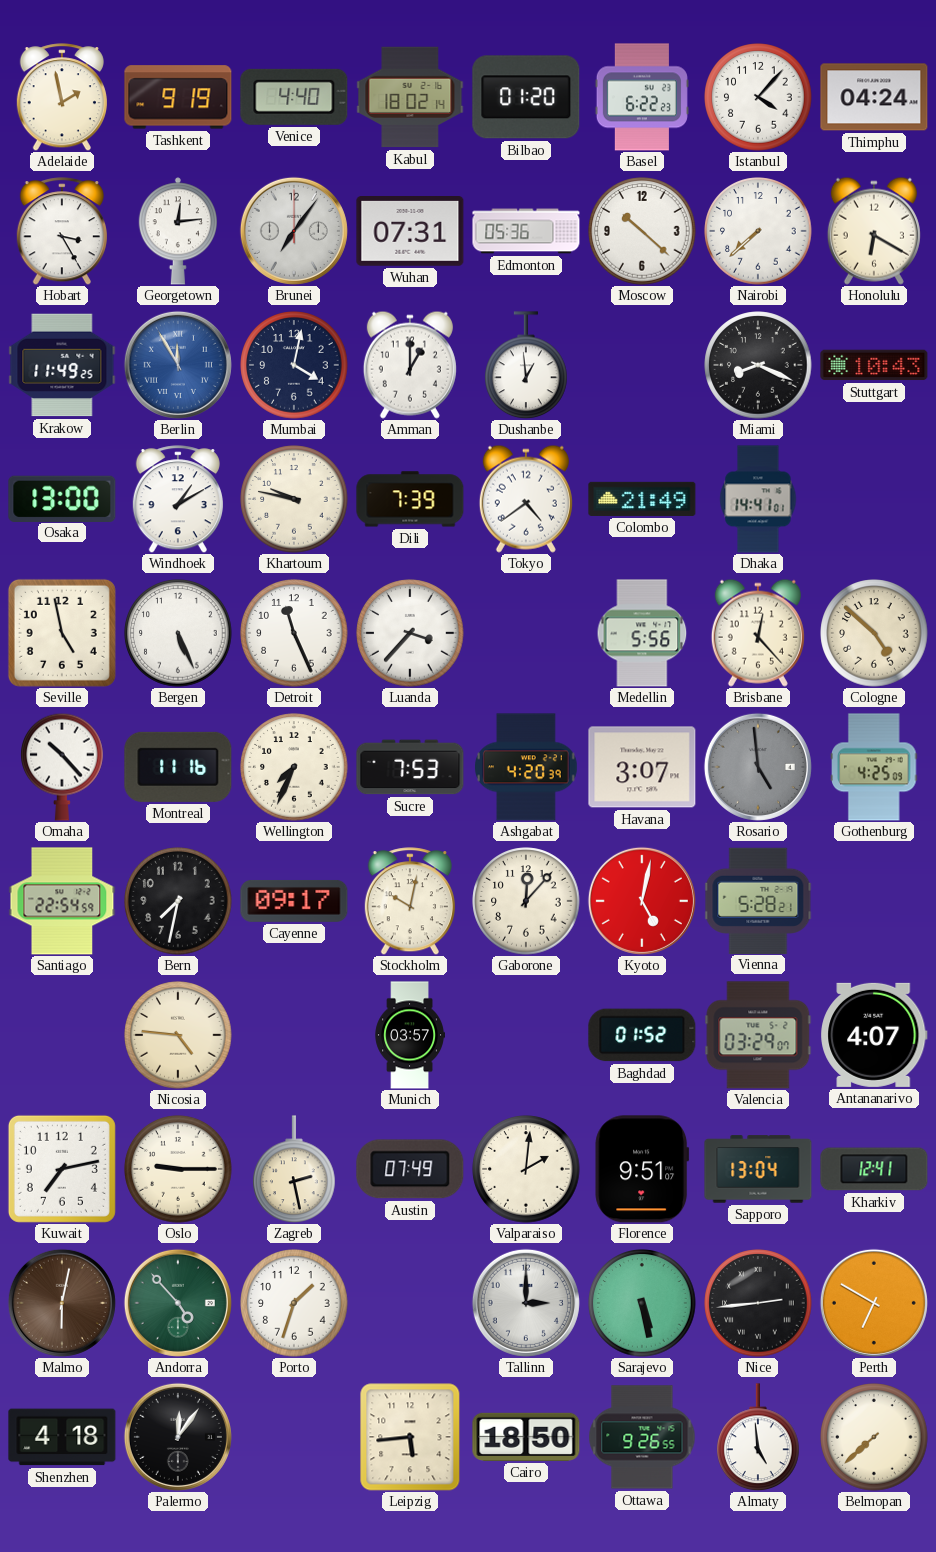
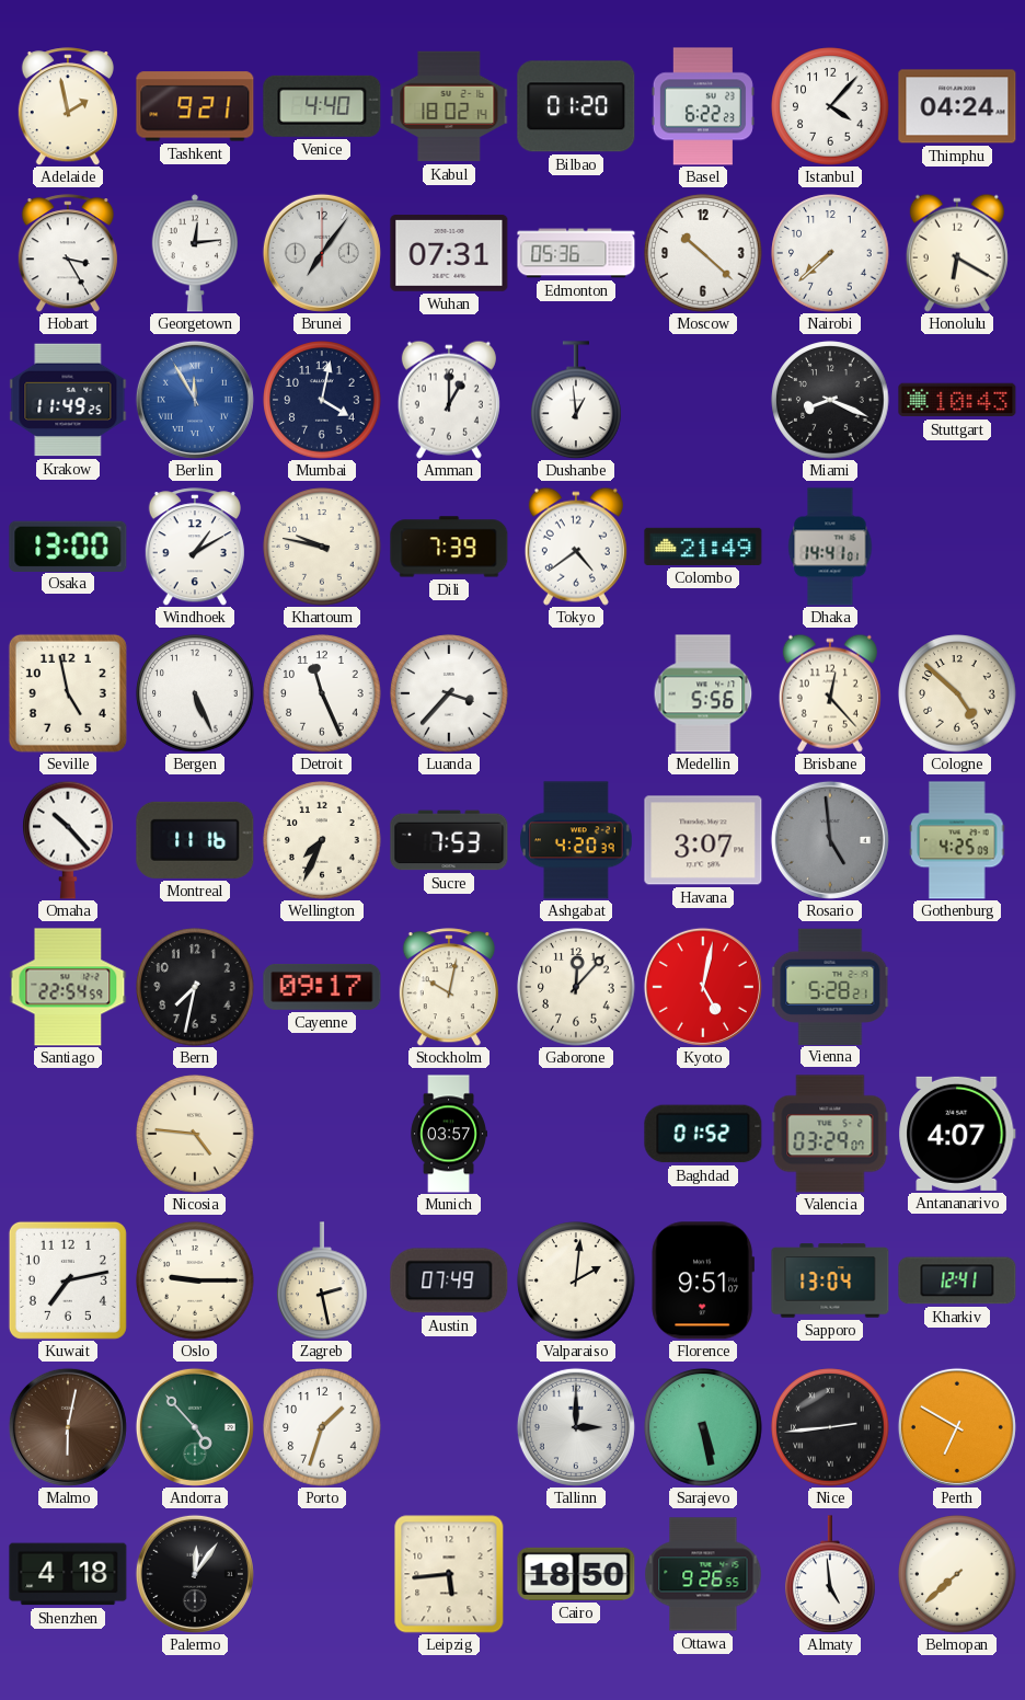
Tashkent: 9:19 -> 9:21 (195, 106)
